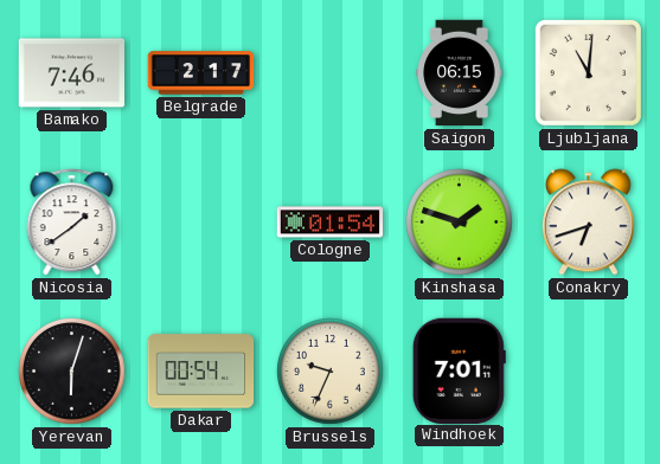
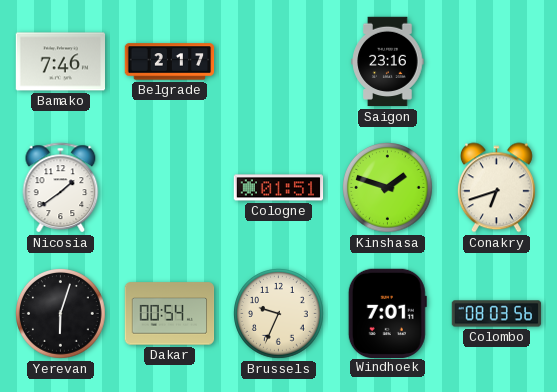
Saigon: 06:15 -> 23:16 (388, 62)
Ljubljana: 11:01 -> none (588, 72)
Cologne: 01:54 -> 01:51 (279, 188)
Colombo: none -> 08:03 (497, 314)
